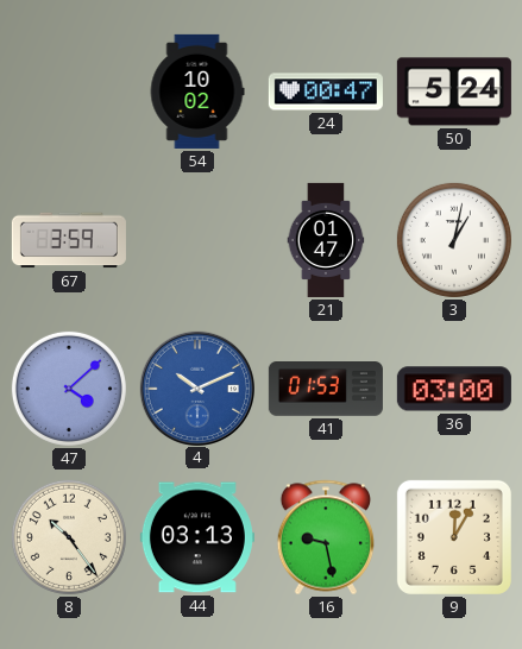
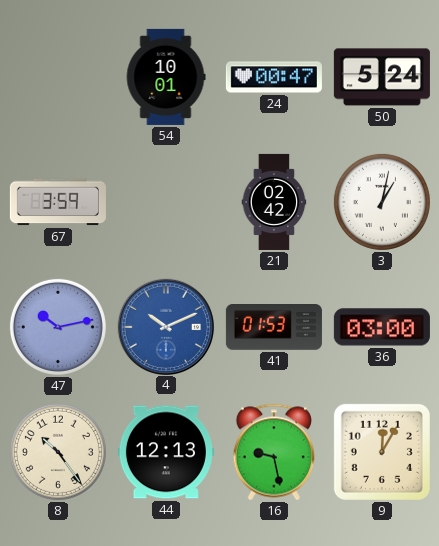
54: 10:02 -> 10:01 (166, 77)
21: 01:47 -> 02:42 (274, 202)
47: 4:08 -> 10:13 (58, 327)
44: 03:13 -> 12:13 (166, 452)
